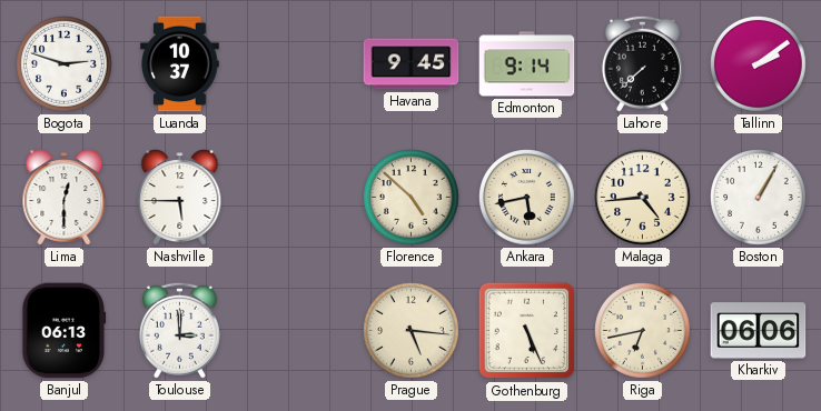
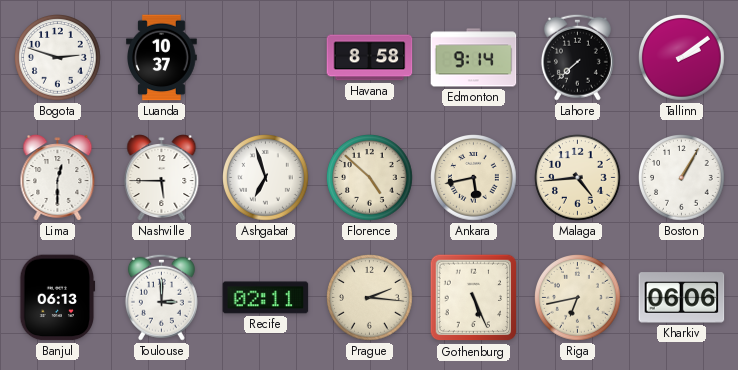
Havana: 9:45 -> 8:58 (370, 58)
Ashgabat: none -> 6:57 (266, 178)
Recife: none -> 02:11 (266, 298)
Prague: 5:16 -> 2:16 (370, 298)
